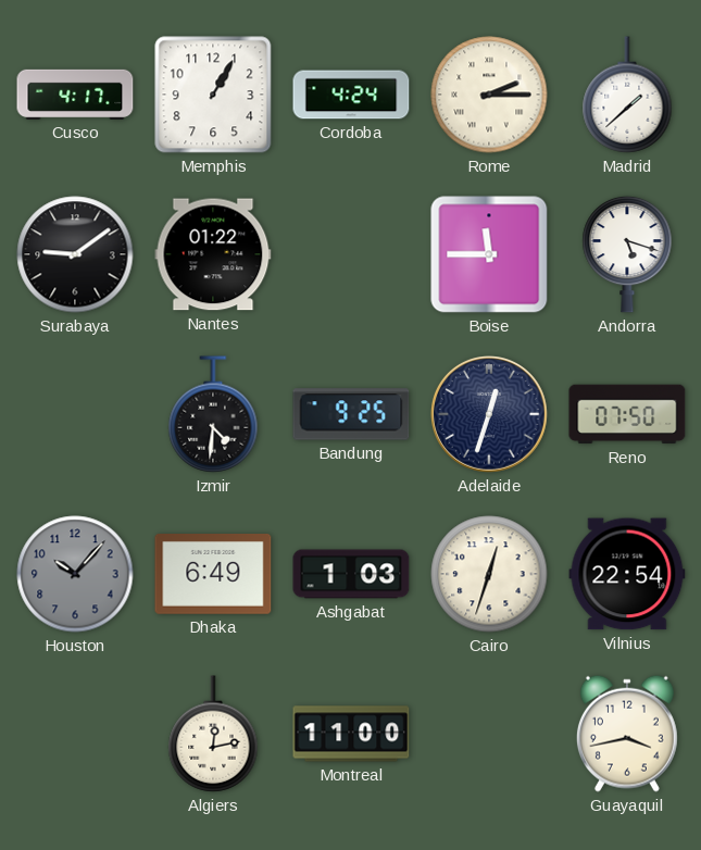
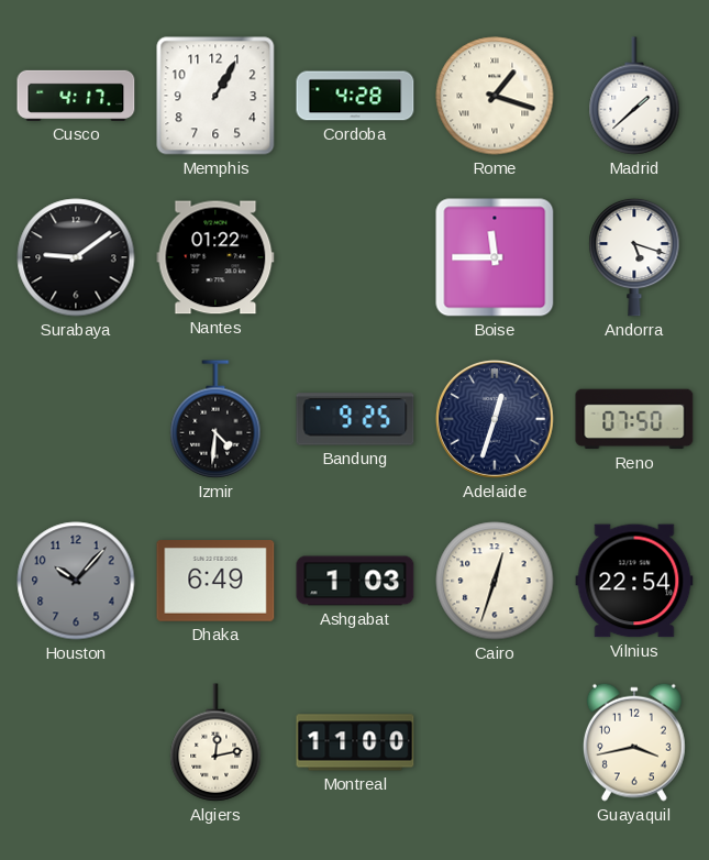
Cordoba: 4:24 -> 4:28 (355, 96)
Rome: 2:15 -> 1:18 (495, 96)
